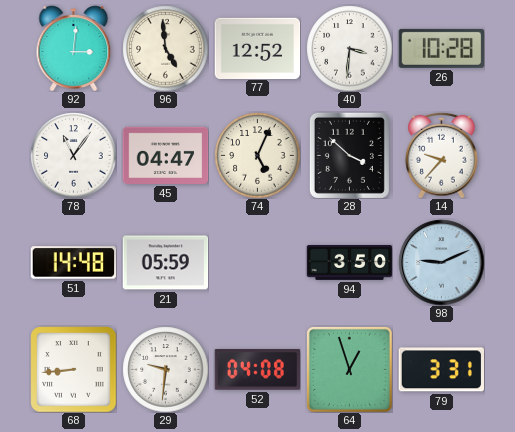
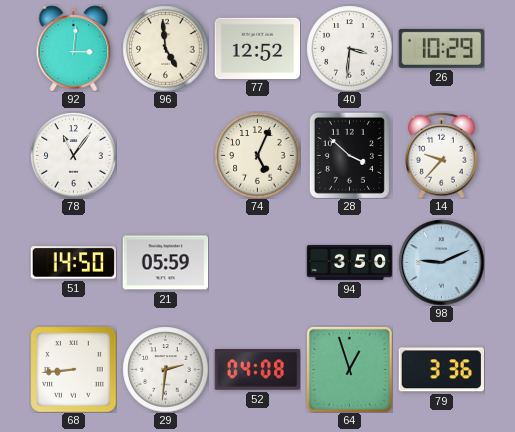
26: 10:28 -> 10:29 (441, 48)
45: 04:47 -> none (165, 155)
51: 14:48 -> 14:50 (73, 263)
29: 9:31 -> 2:31 (165, 369)
79: 3:31 -> 3:36 (441, 370)
